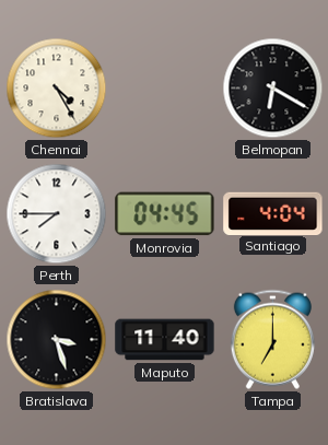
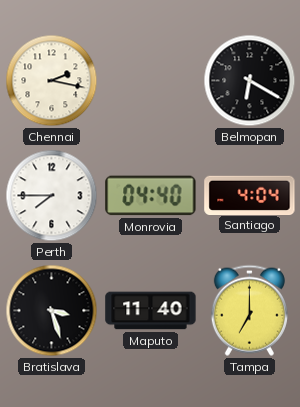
Chennai: 4:25 -> 2:17 (52, 81)
Monrovia: 04:45 -> 04:40 (151, 196)
